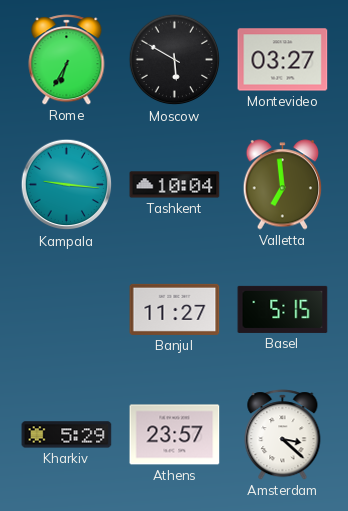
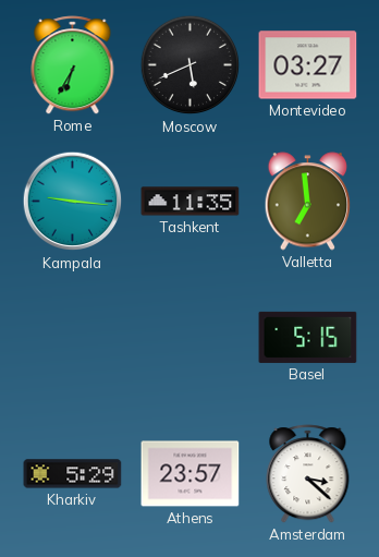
Moscow: 5:50 -> 5:41 (191, 65)
Tashkent: 10:04 -> 11:35 (191, 202)
Banjul: 11:27 -> none (175, 309)
